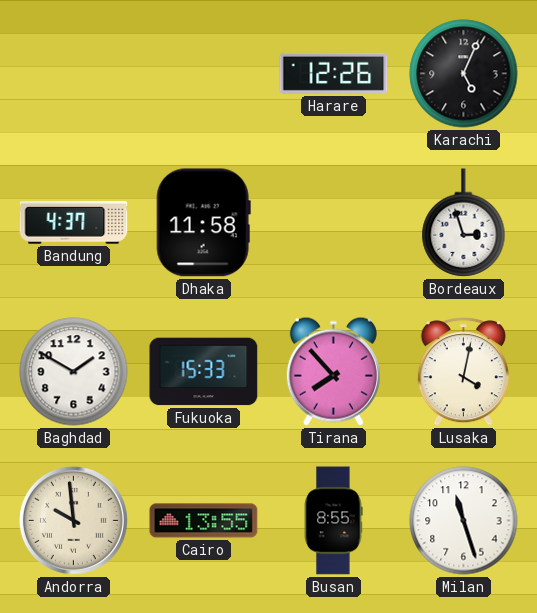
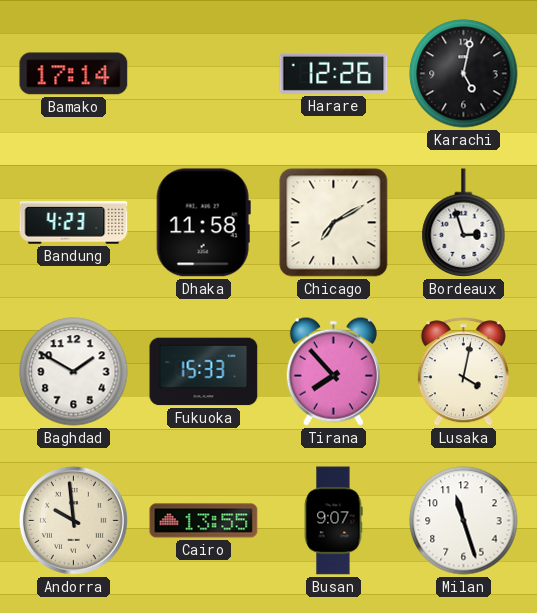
Bamako: none -> 17:14 (74, 74)
Karachi: 5:04 -> 5:02 (464, 74)
Bandung: 4:37 -> 4:23 (74, 223)
Chicago: none -> 7:10 (334, 223)
Busan: 8:55 -> 9:07 (333, 521)
